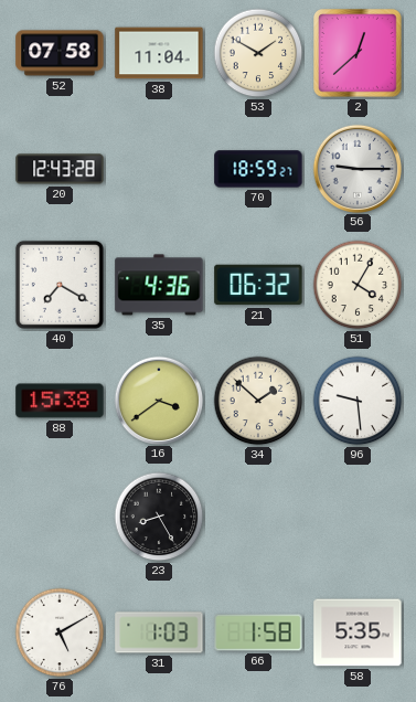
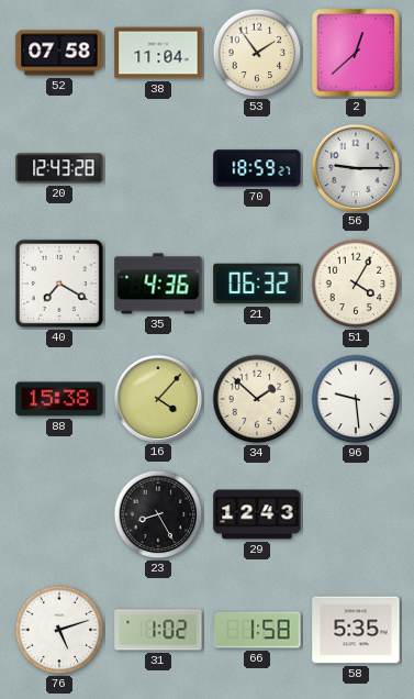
53: 1:50 -> 1:54 (257, 53)
16: 3:39 -> 4:07 (157, 398)
29: none -> 12:43 (257, 514)
76: 5:10 -> 5:12 (59, 630)
31: 1:03 -> 1:02 (158, 630)
